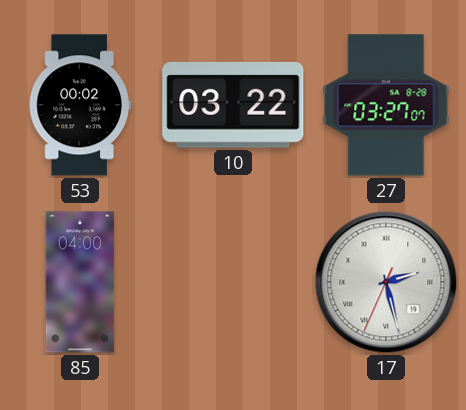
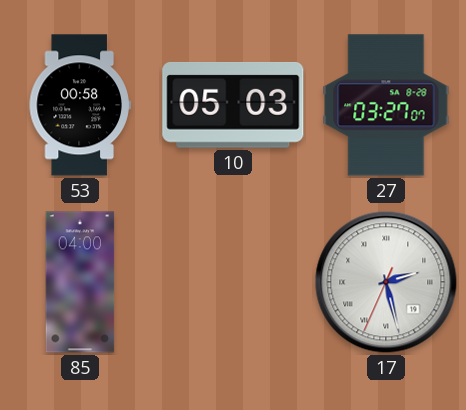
53: 00:02 -> 00:58 (80, 105)
10: 03:22 -> 05:03 (233, 105)
